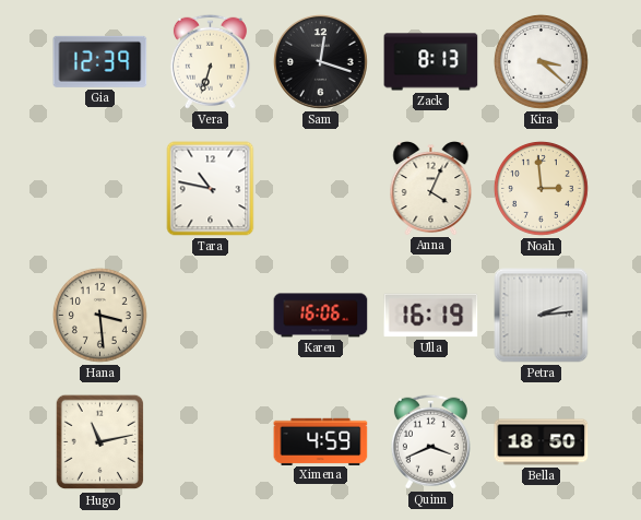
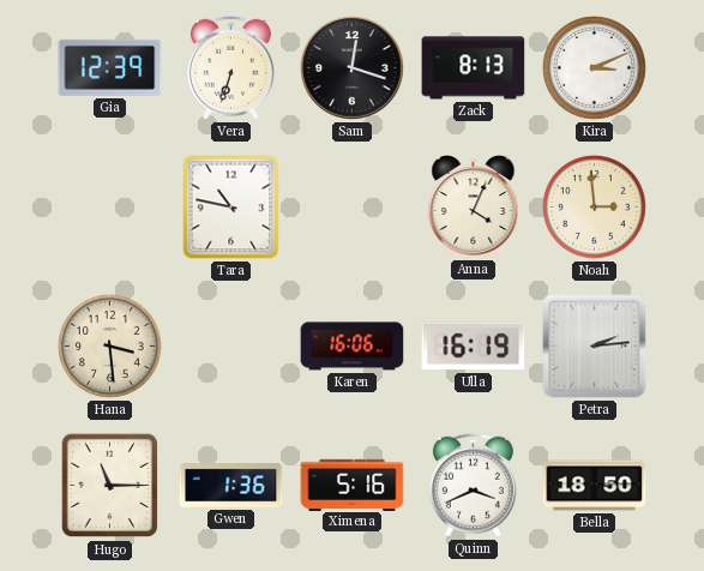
Kira: 3:22 -> 3:11 (594, 67)
Hugo: 11:13 -> 11:15 (110, 486)
Gwen: none -> 1:36 (231, 486)
Ximena: 4:59 -> 5:16 (353, 485)
